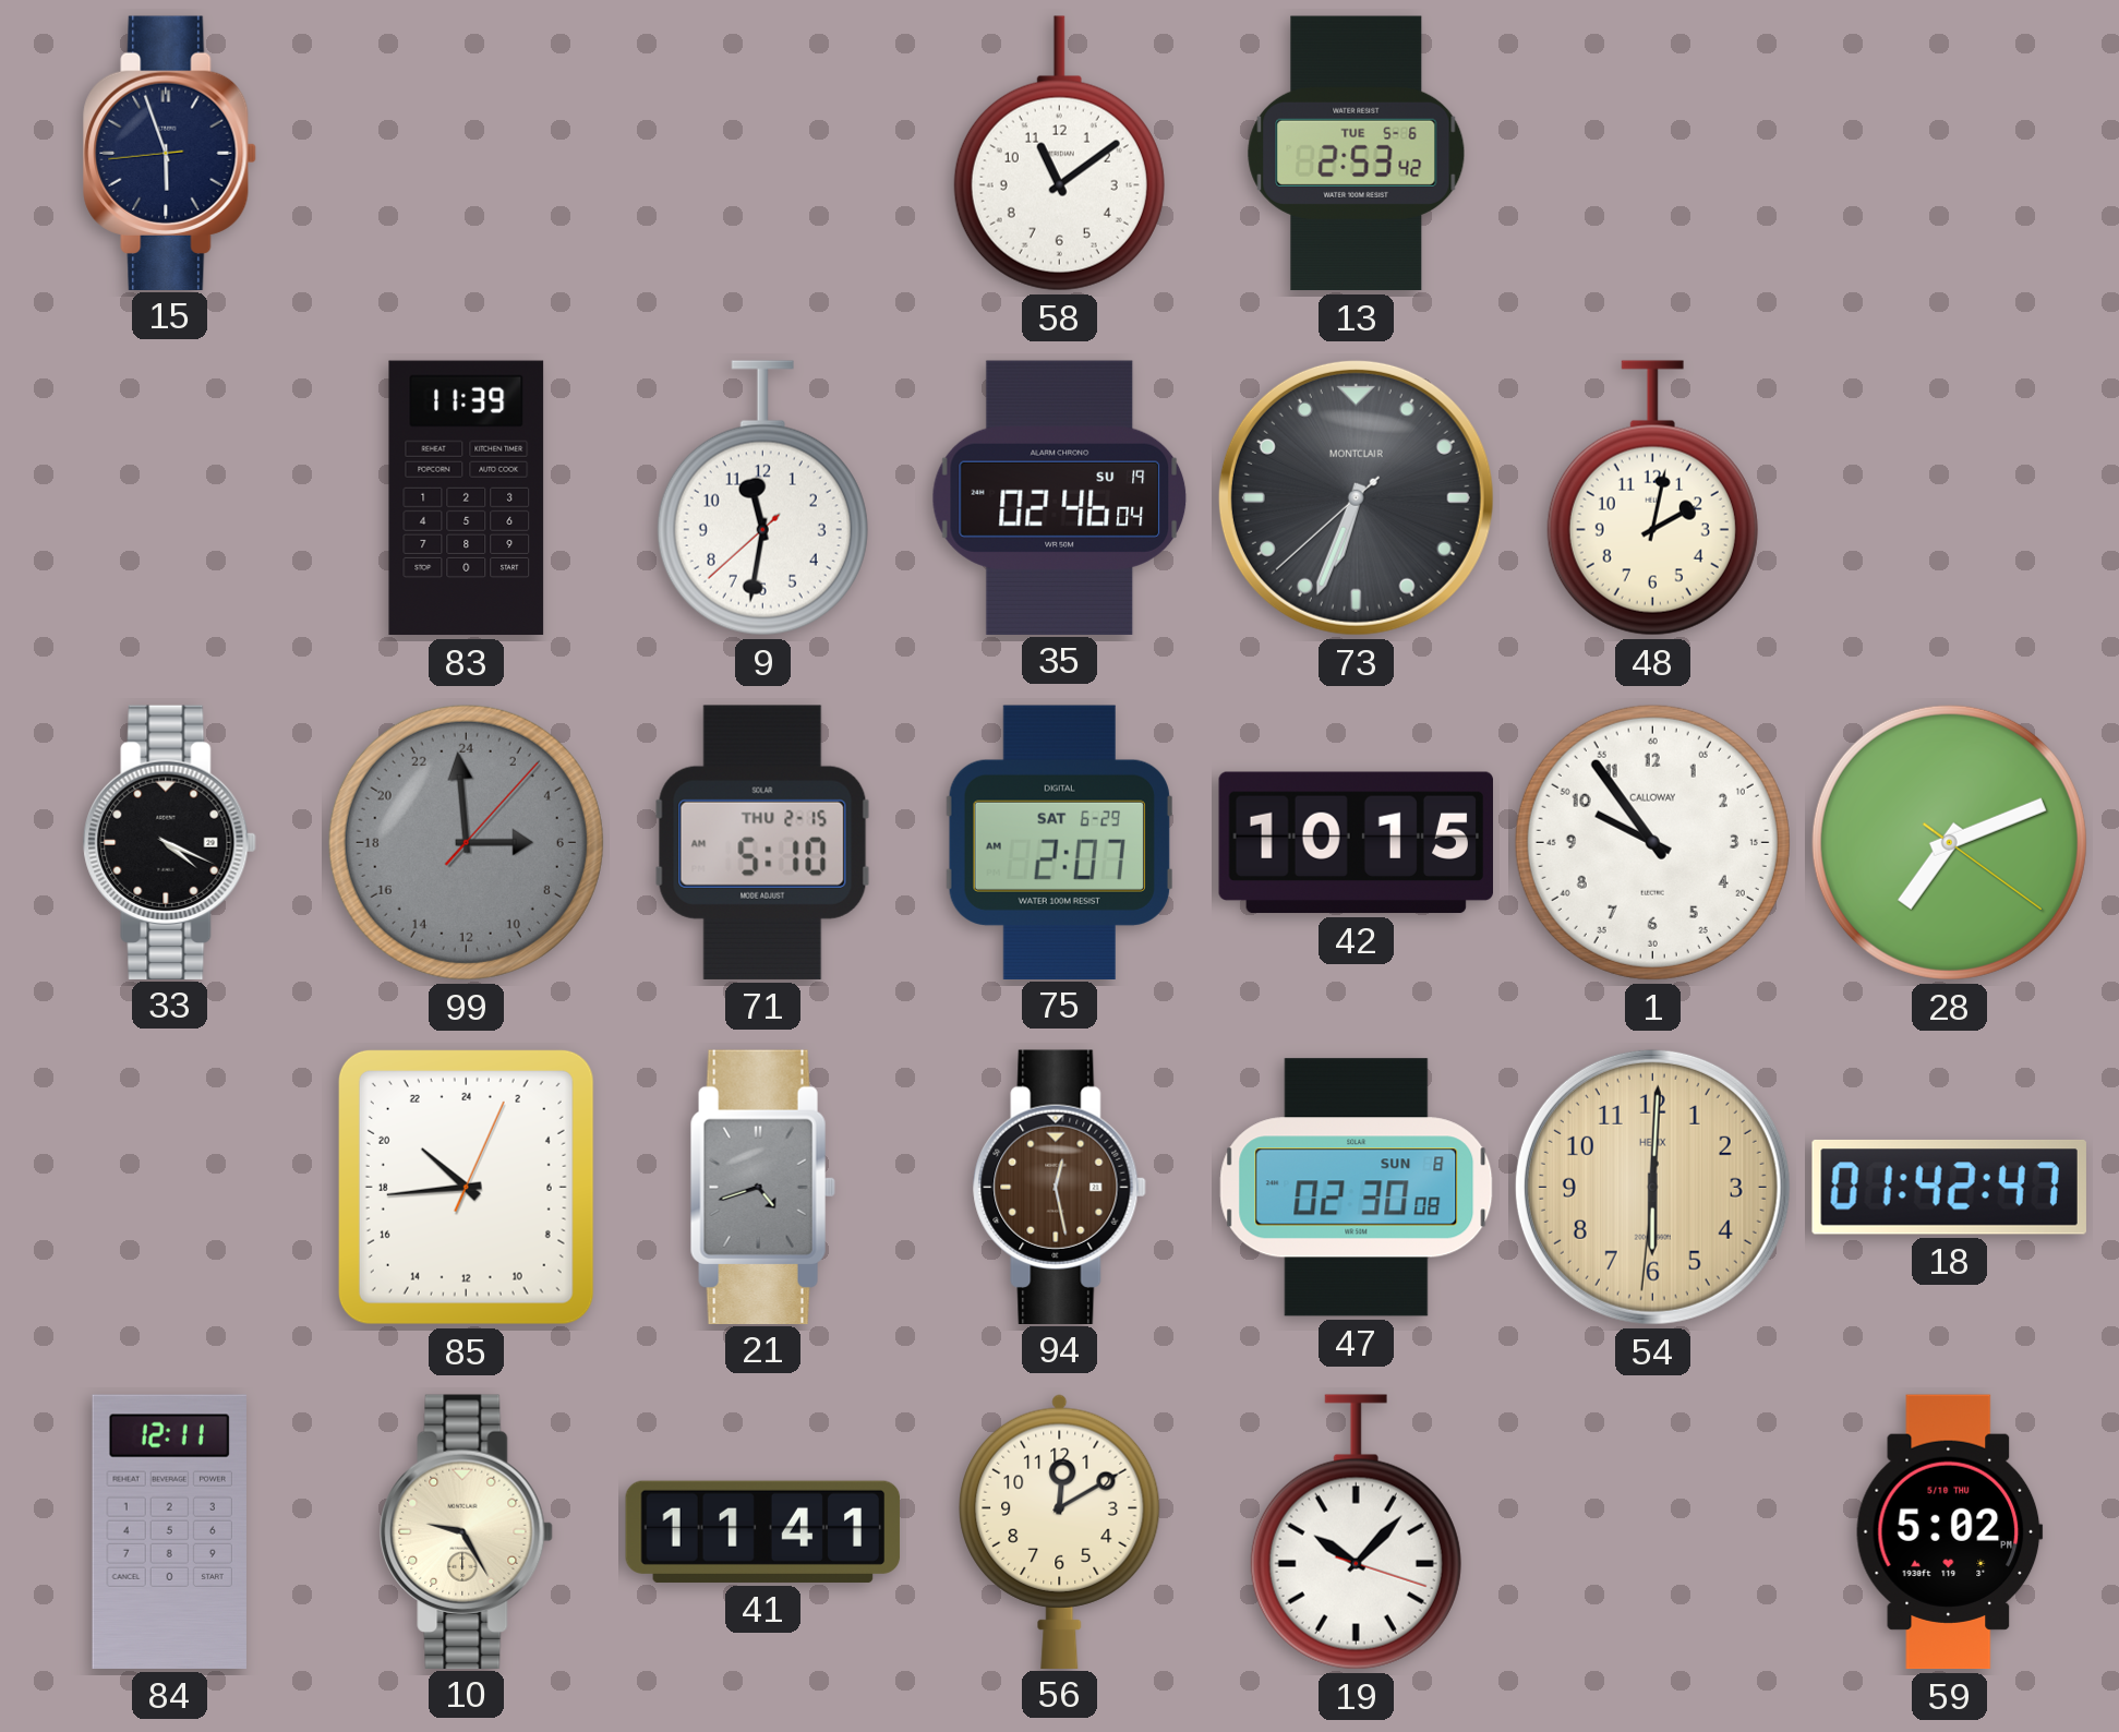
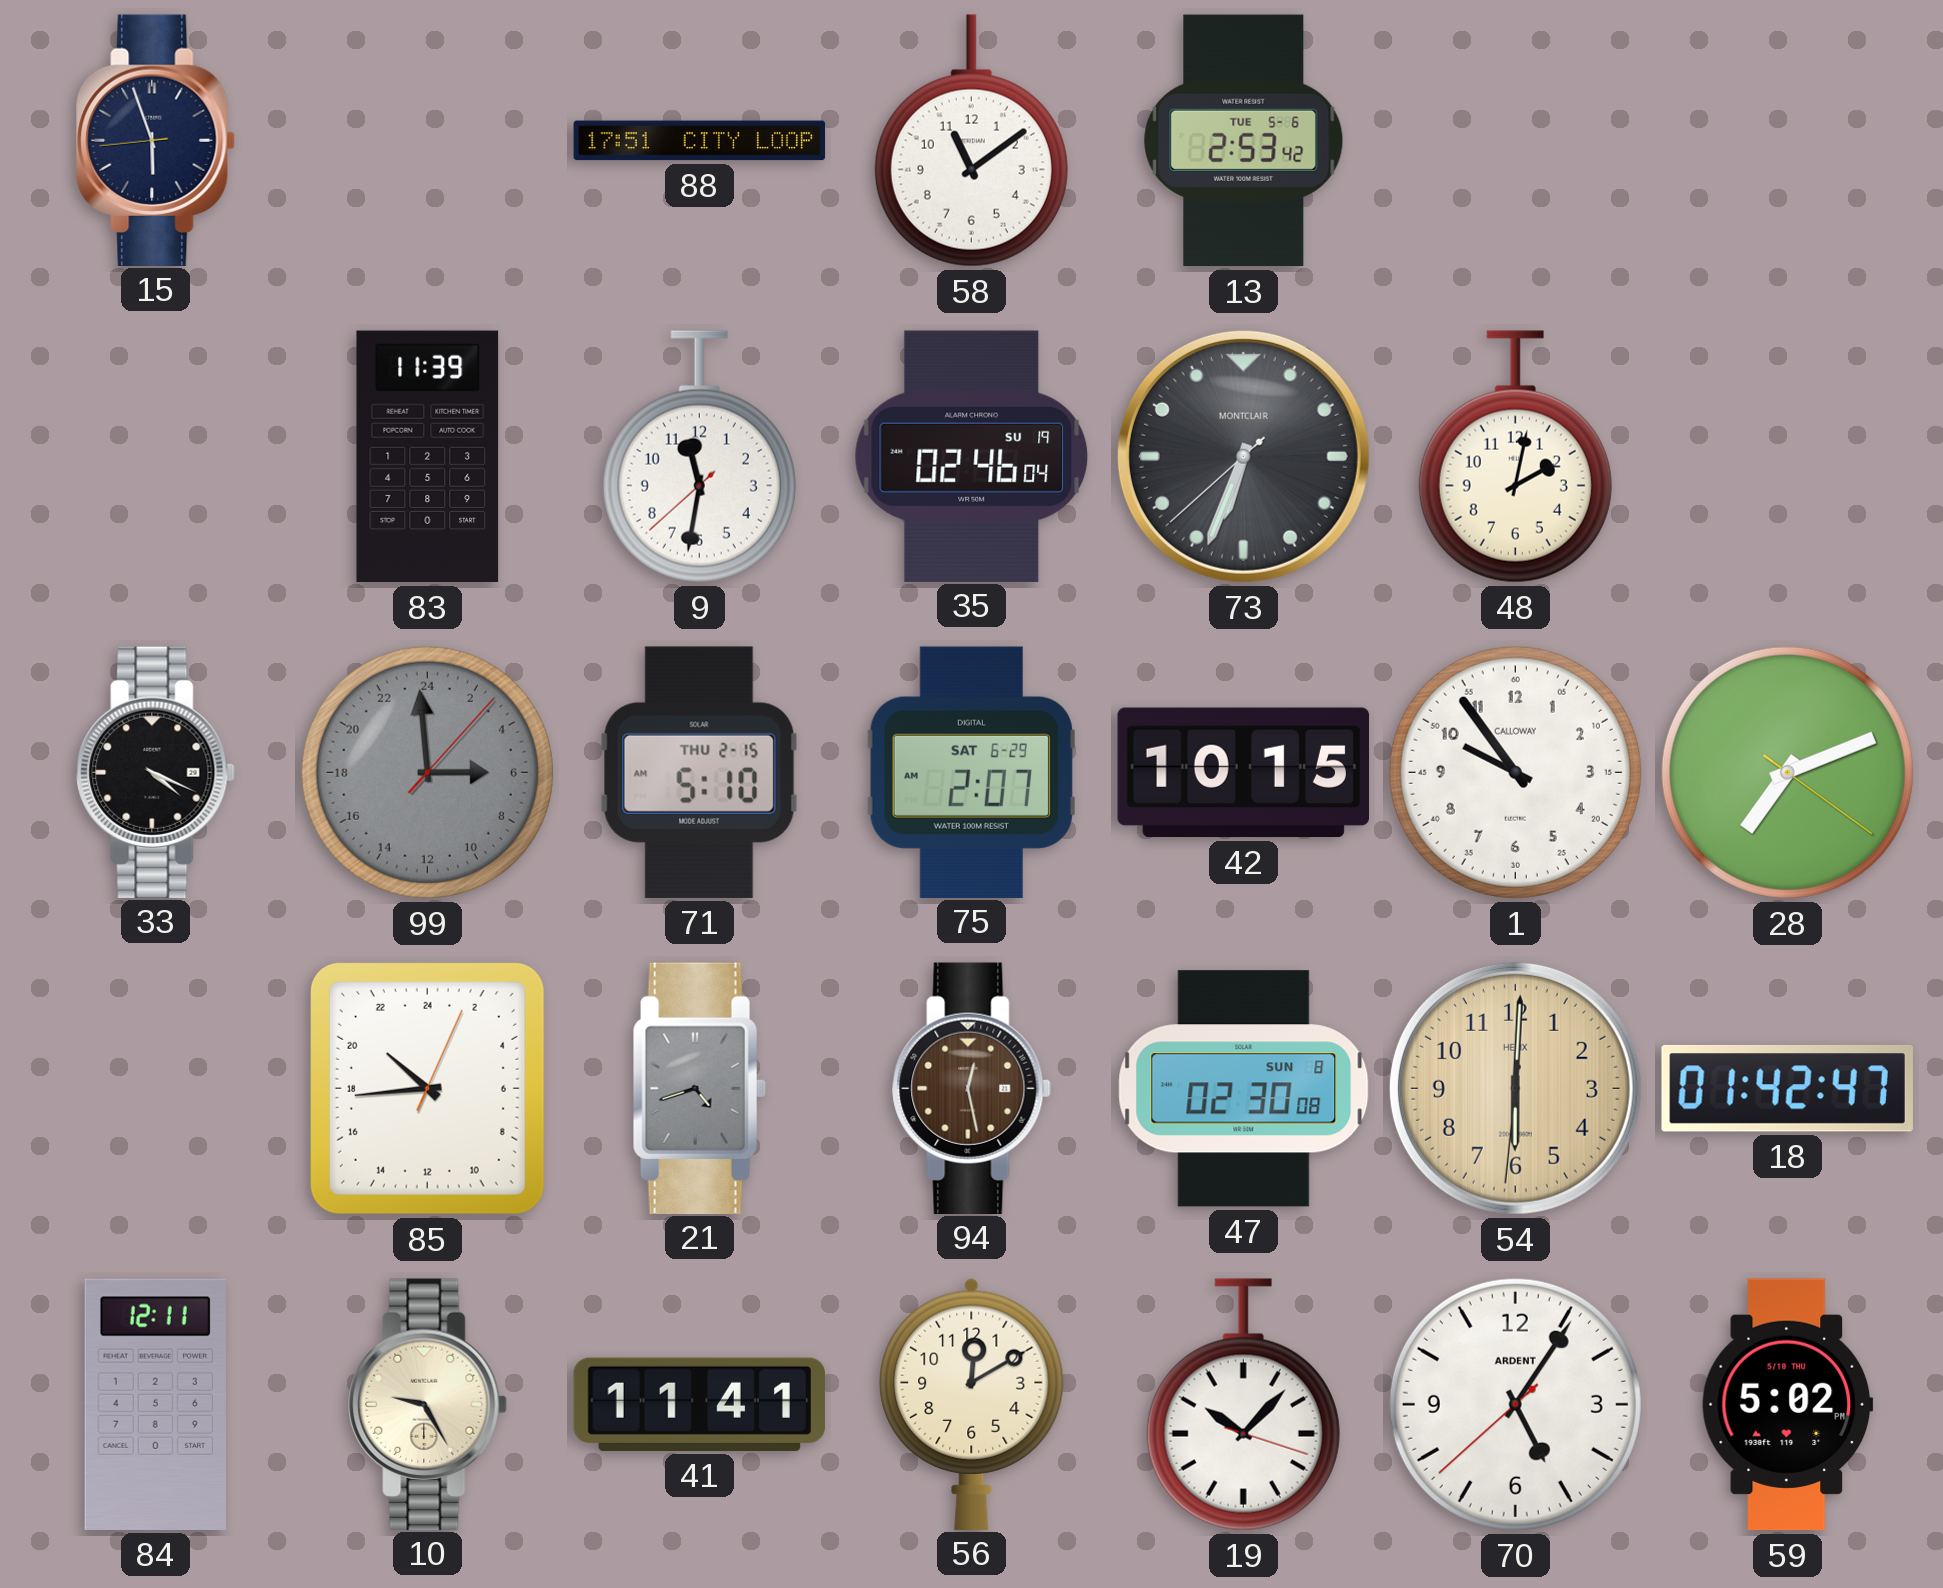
88: none -> 17:51 (700, 141)
70: none -> 5:05 (1515, 1404)
